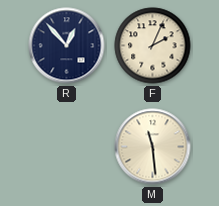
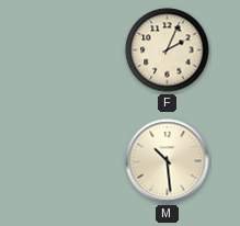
R: 12:53 -> none (67, 46)
M: 11:29 -> 10:29 (168, 161)
